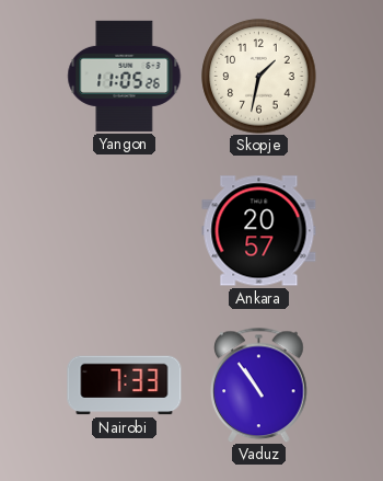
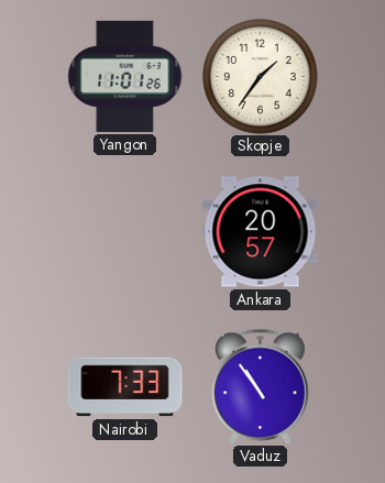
Yangon: 11:05 -> 11:01 (125, 76)
Skopje: 1:32 -> 1:36 (261, 77)
